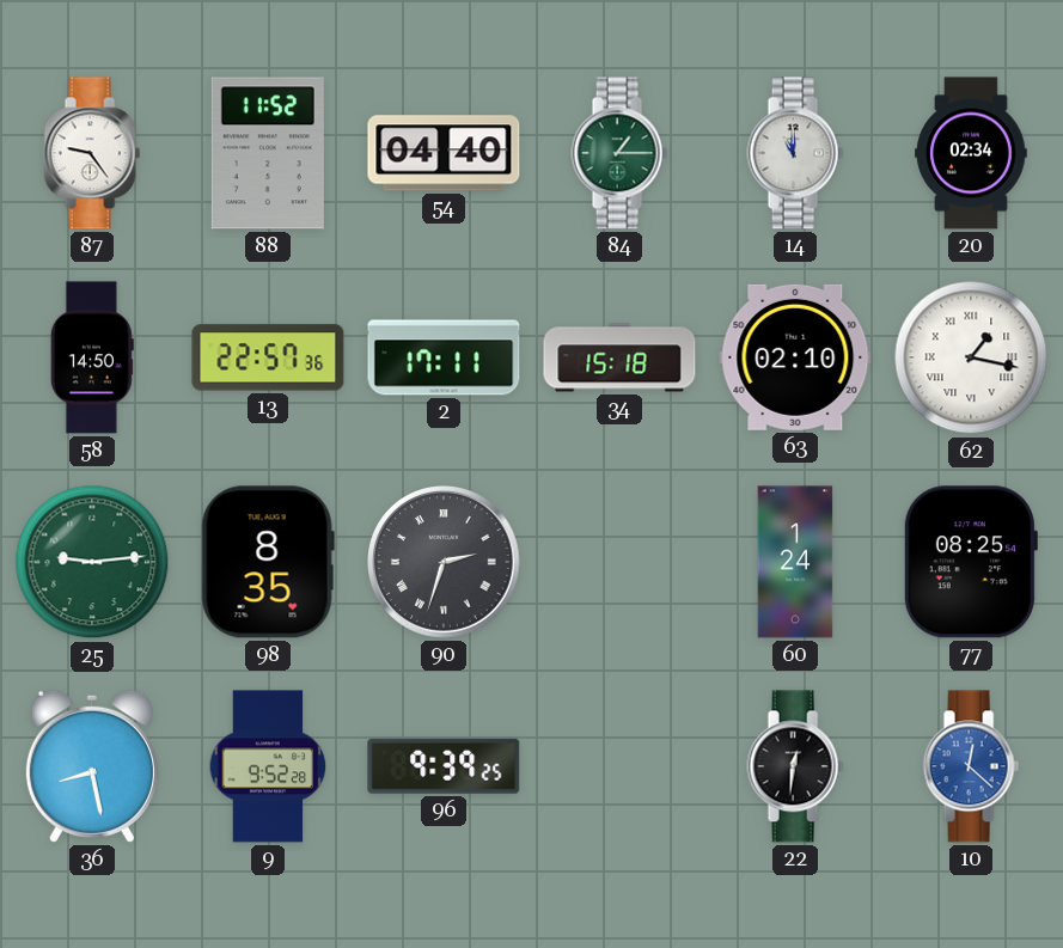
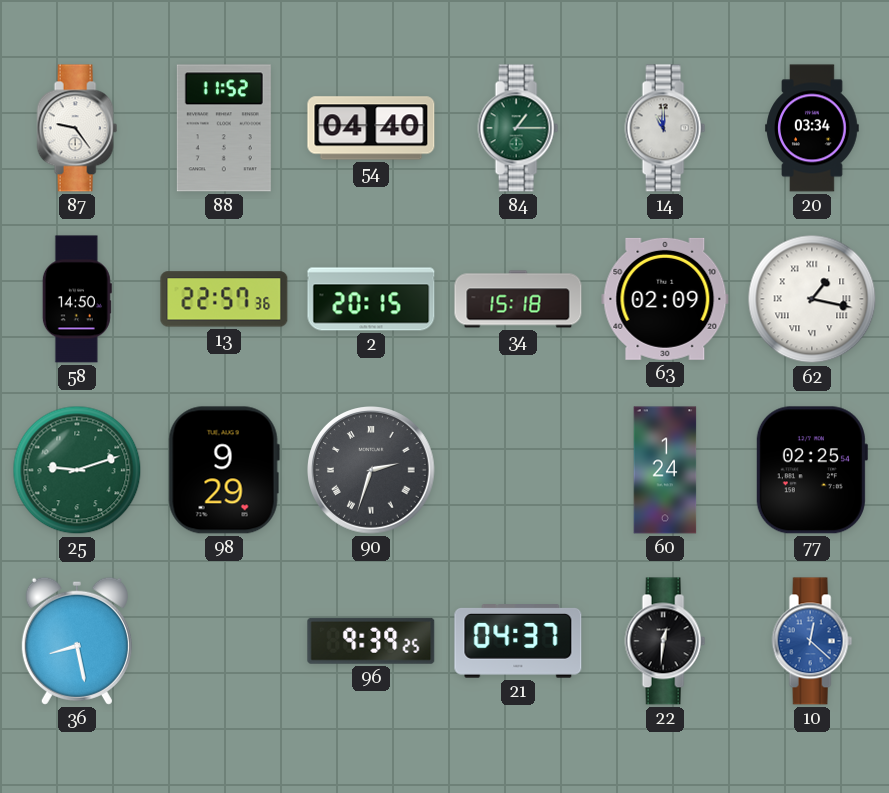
20: 02:34 -> 03:34 (812, 128)
2: 17:11 -> 20:15 (371, 299)
63: 02:10 -> 02:09 (665, 299)
25: 9:14 -> 9:12 (77, 470)
98: 8:35 -> 9:29 (224, 470)
77: 08:25 -> 02:25 (811, 470)
9: 9:52 -> none (268, 766)
21: none -> 04:37 (518, 641)
